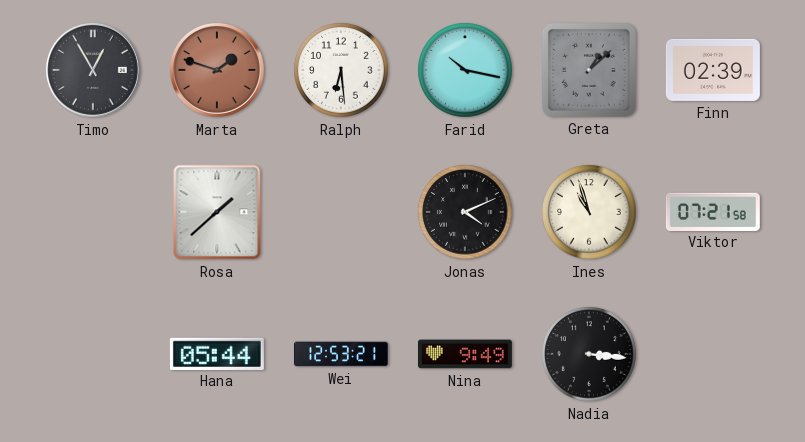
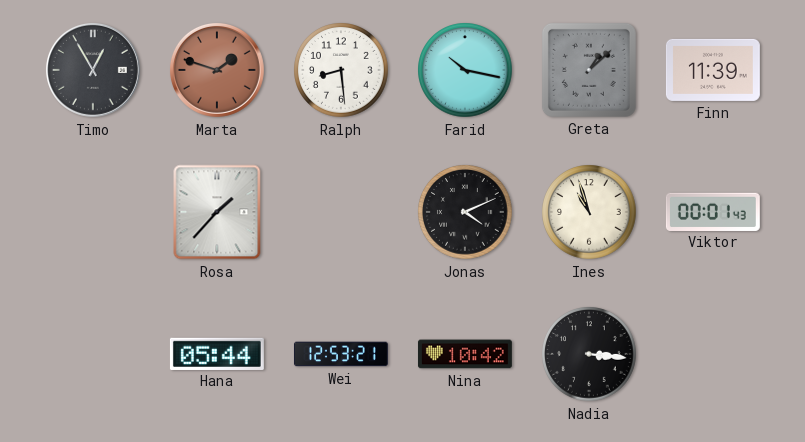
Ralph: 6:29 -> 8:29 (341, 70)
Finn: 02:39 -> 11:39 (713, 70)
Rosa: 1:38 -> 1:37 (217, 212)
Viktor: 07:21 -> 00:01 (713, 211)
Nina: 9:49 -> 10:42 (465, 354)
